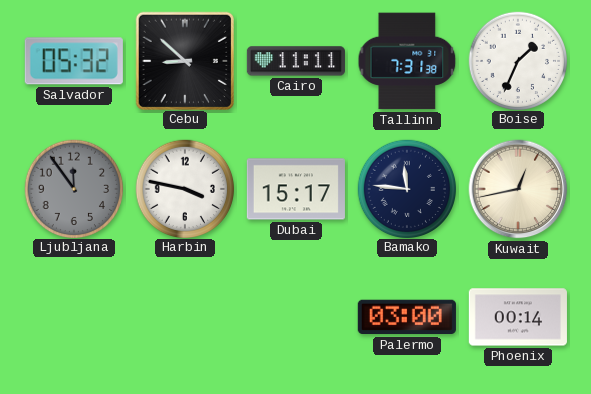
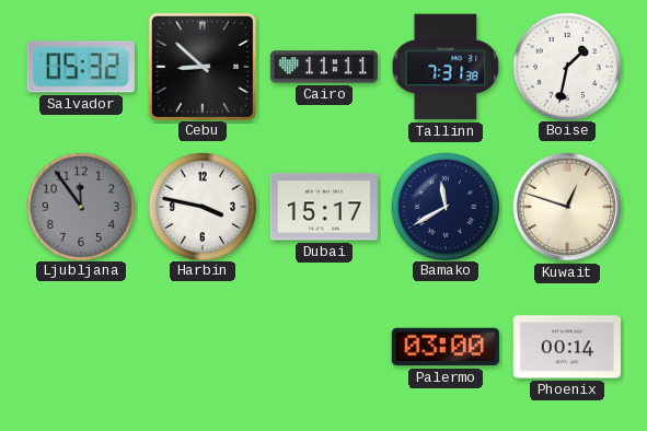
Boise: 1:34 -> 1:32 (566, 66)
Bamako: 11:46 -> 11:40 (444, 206)
Kuwait: 12:43 -> 12:48 (567, 207)
